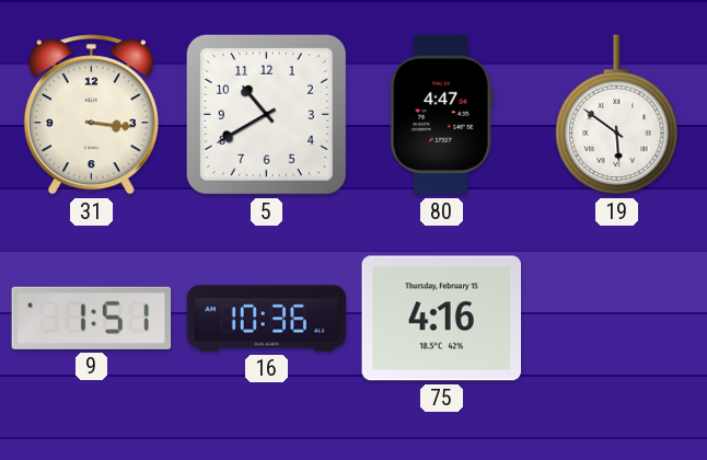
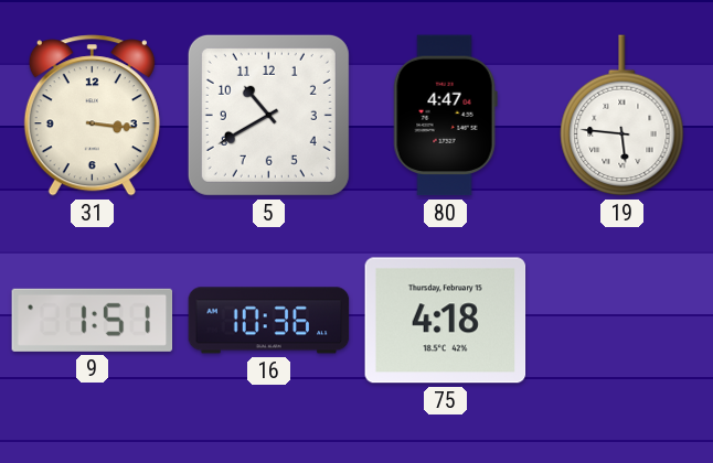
19: 5:51 -> 5:46 (622, 116)
75: 4:16 -> 4:18 (446, 321)
